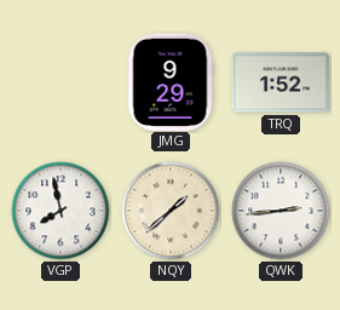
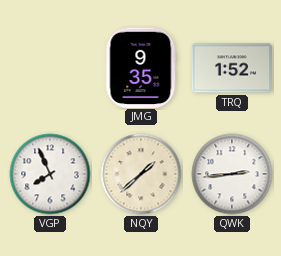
JMG: 9:29 -> 9:35 (141, 67)
VGP: 7:58 -> 7:56 (50, 174)
